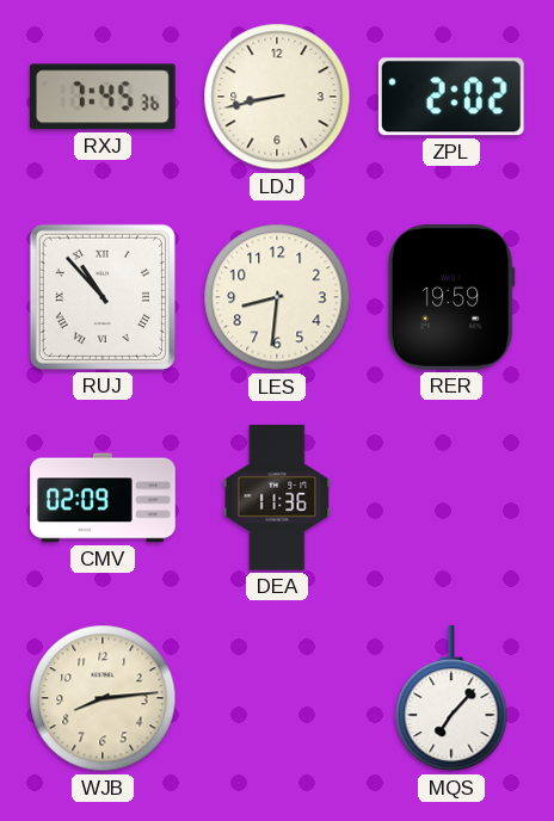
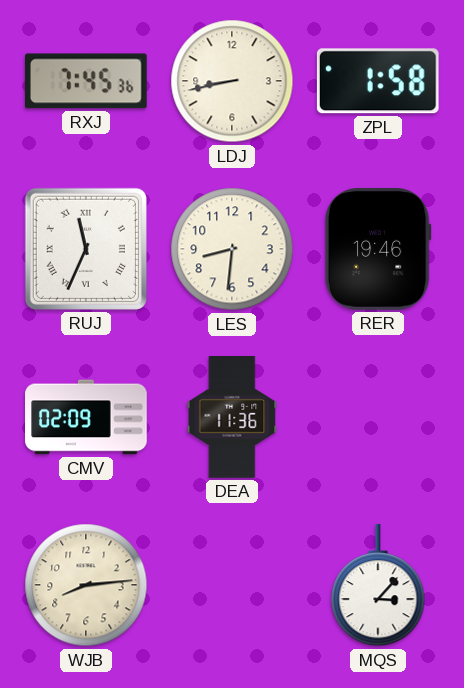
ZPL: 2:02 -> 1:58 (378, 81)
RUJ: 10:53 -> 11:34 (86, 249)
RER: 19:59 -> 19:46 (378, 250)
MQS: 7:07 -> 3:07 (378, 586)
